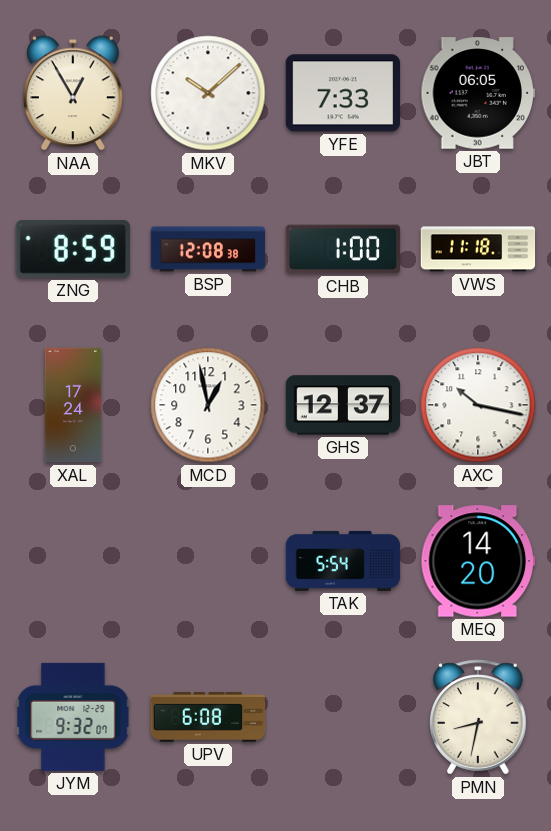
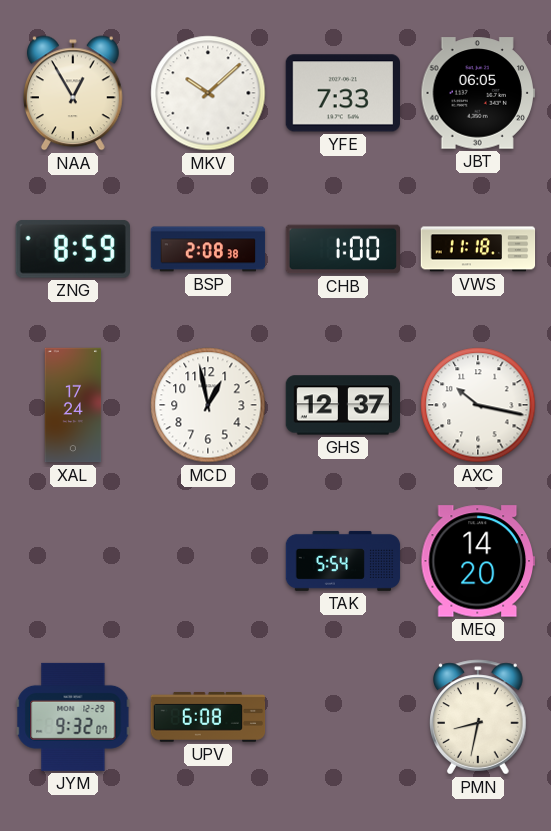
BSP: 12:08 -> 2:08 (208, 249)
